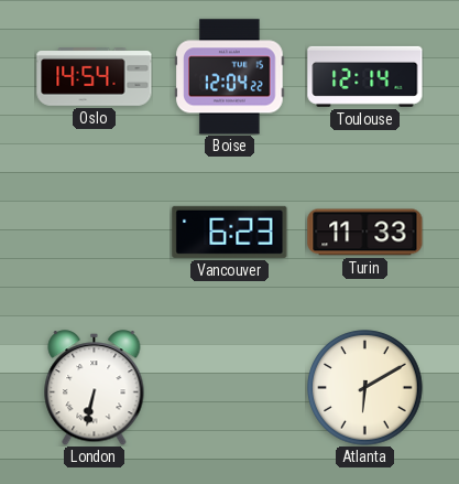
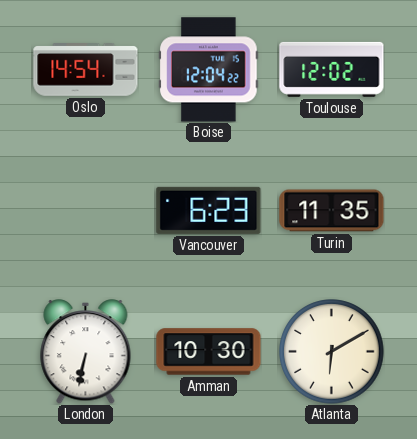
Toulouse: 12:14 -> 12:02 (332, 69)
Turin: 11:33 -> 11:35 (332, 211)
Amman: none -> 10:30 (209, 352)
